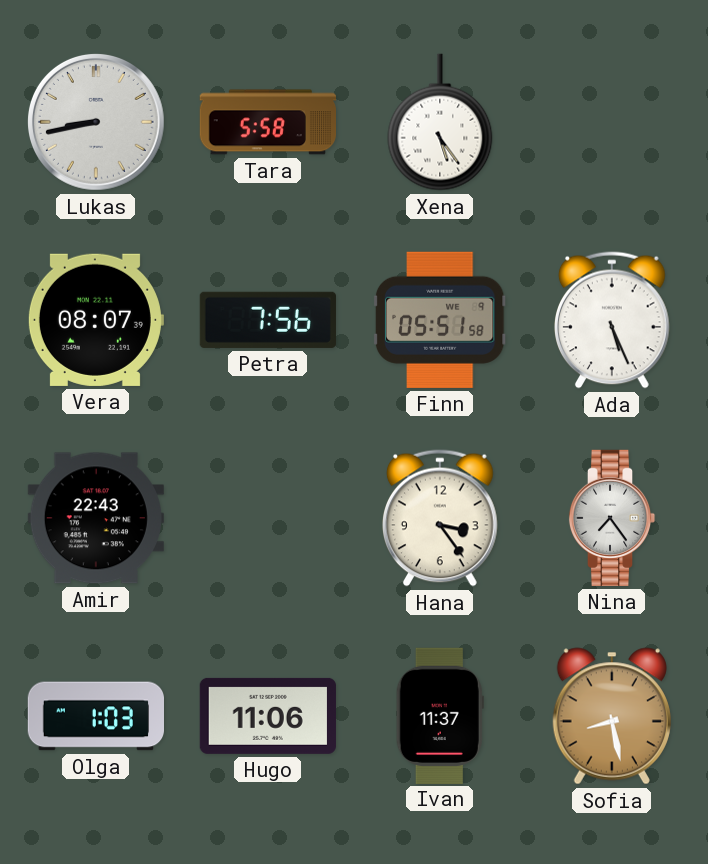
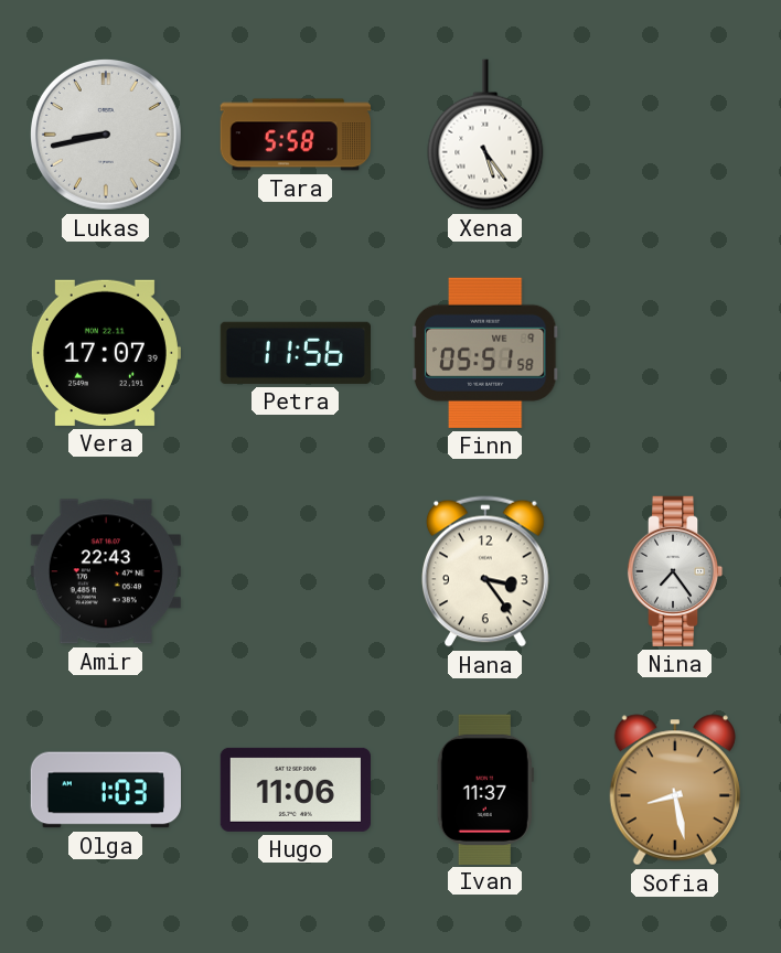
Vera: 08:07 -> 17:07 (105, 353)
Petra: 7:56 -> 11:56 (296, 353)
Ada: 5:26 -> none (613, 320)
